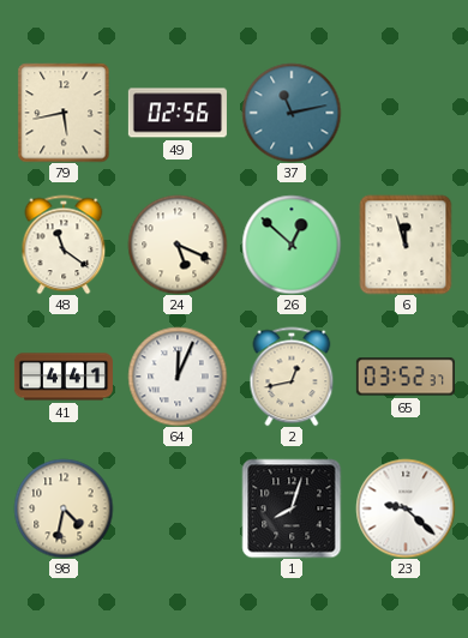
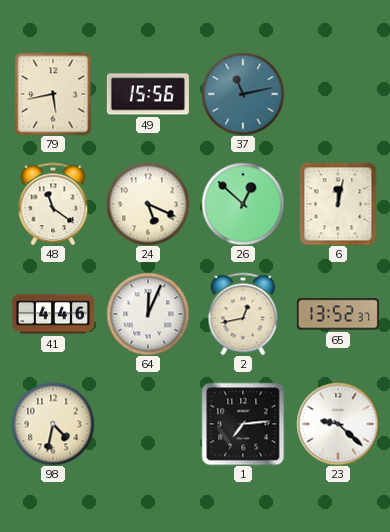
49: 02:56 -> 15:56 (148, 94)
6: 11:57 -> 12:02 (338, 204)
41: 4:41 -> 4:46 (53, 314)
65: 03:52 -> 13:52 (338, 314)
1: 8:03 -> 7:14 (243, 424)
